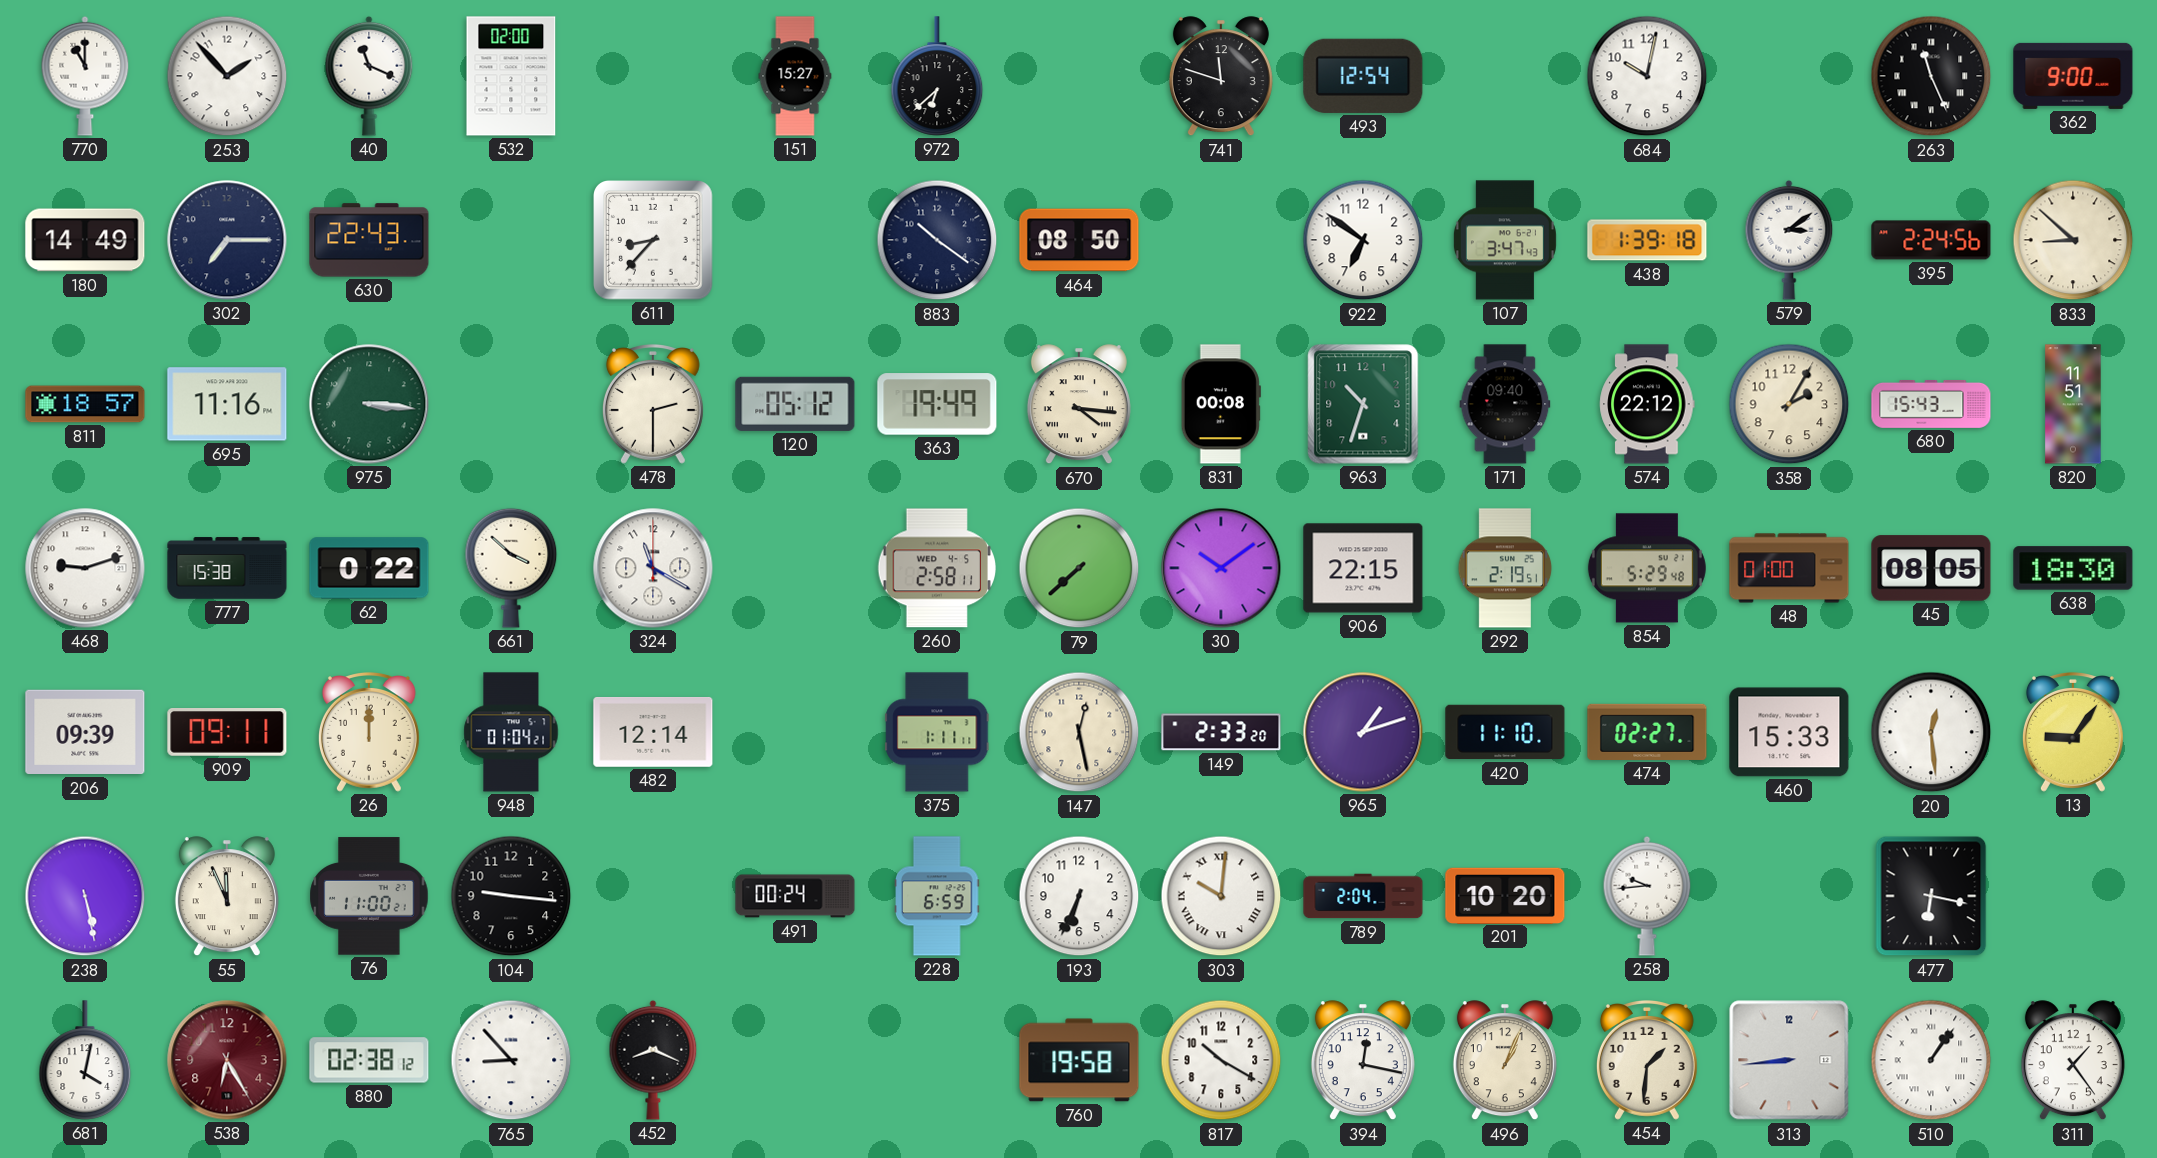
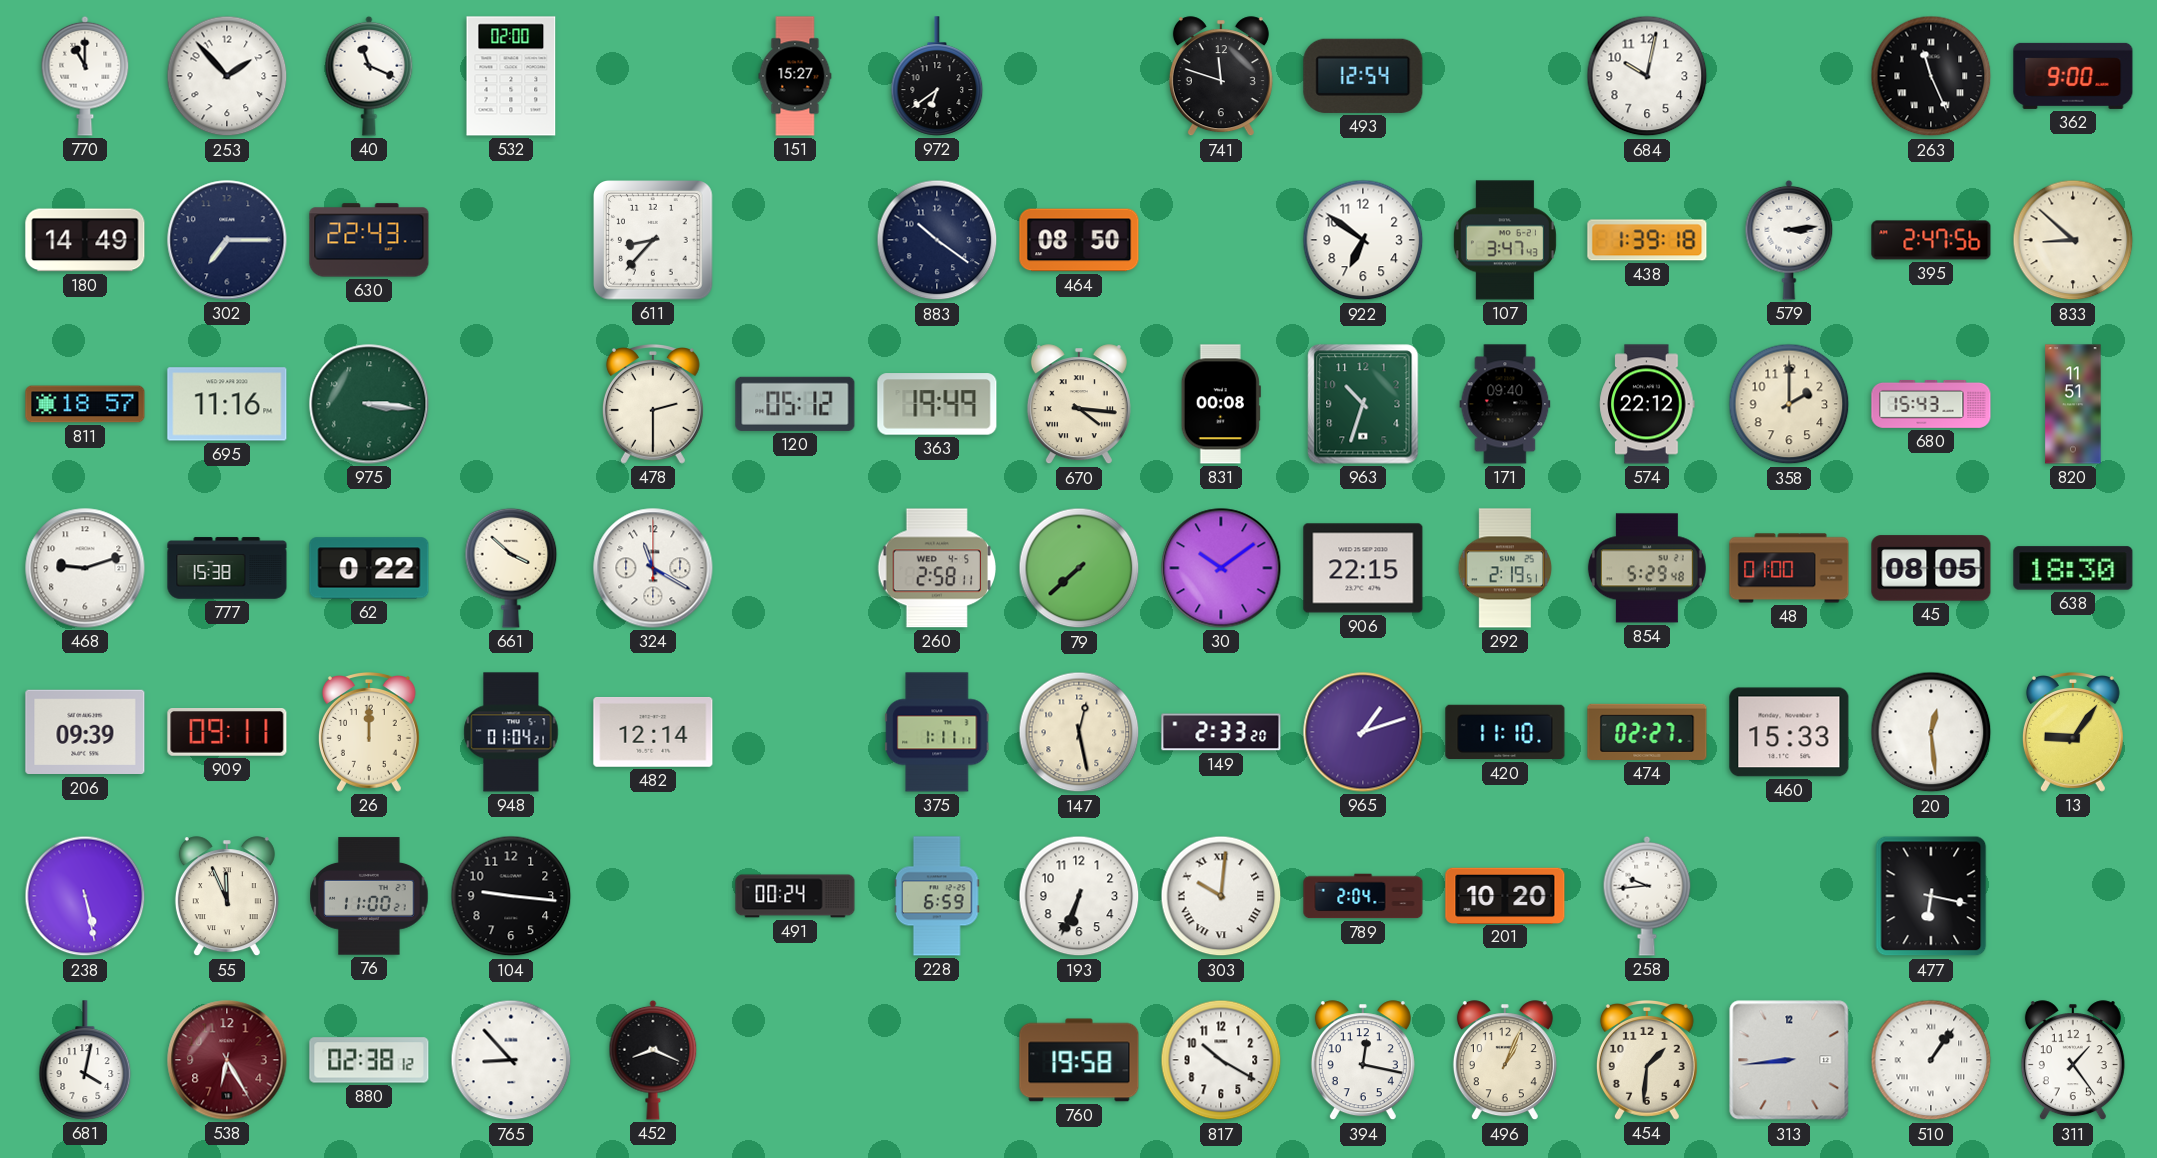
972: 6:38 -> 6:39 (937, 76)
579: 3:09 -> 3:14 (1789, 240)
395: 2:24 -> 2:47 (1931, 240)
358: 2:05 -> 2:00 (1789, 404)
